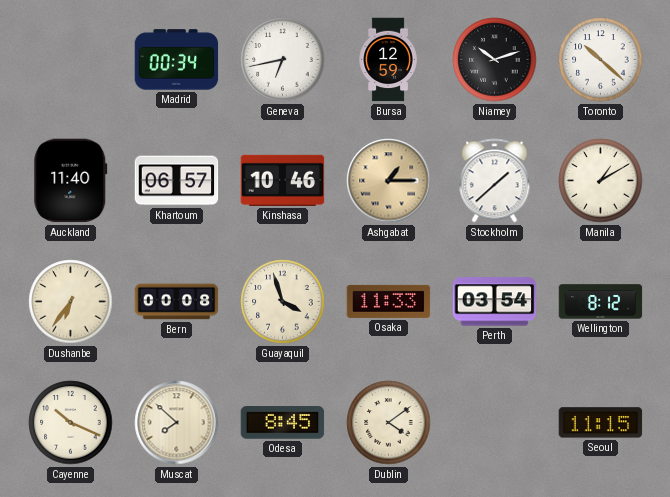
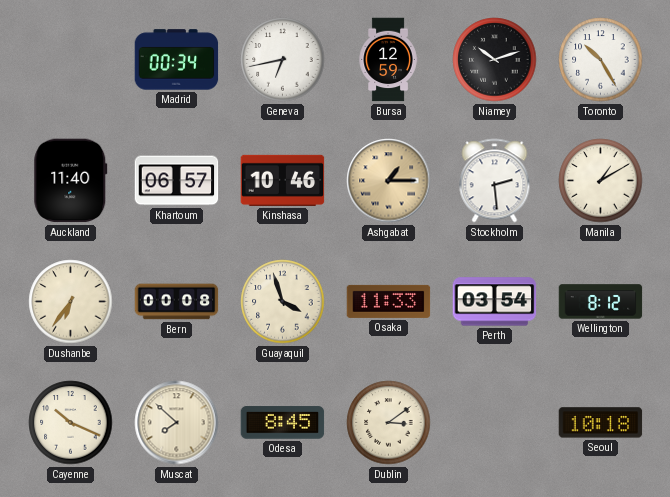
Toronto: 10:22 -> 10:25 (601, 60)
Stockholm: 1:38 -> 2:29 (495, 181)
Dublin: 4:09 -> 3:09 (389, 423)
Seoul: 11:15 -> 10:18 (601, 423)
